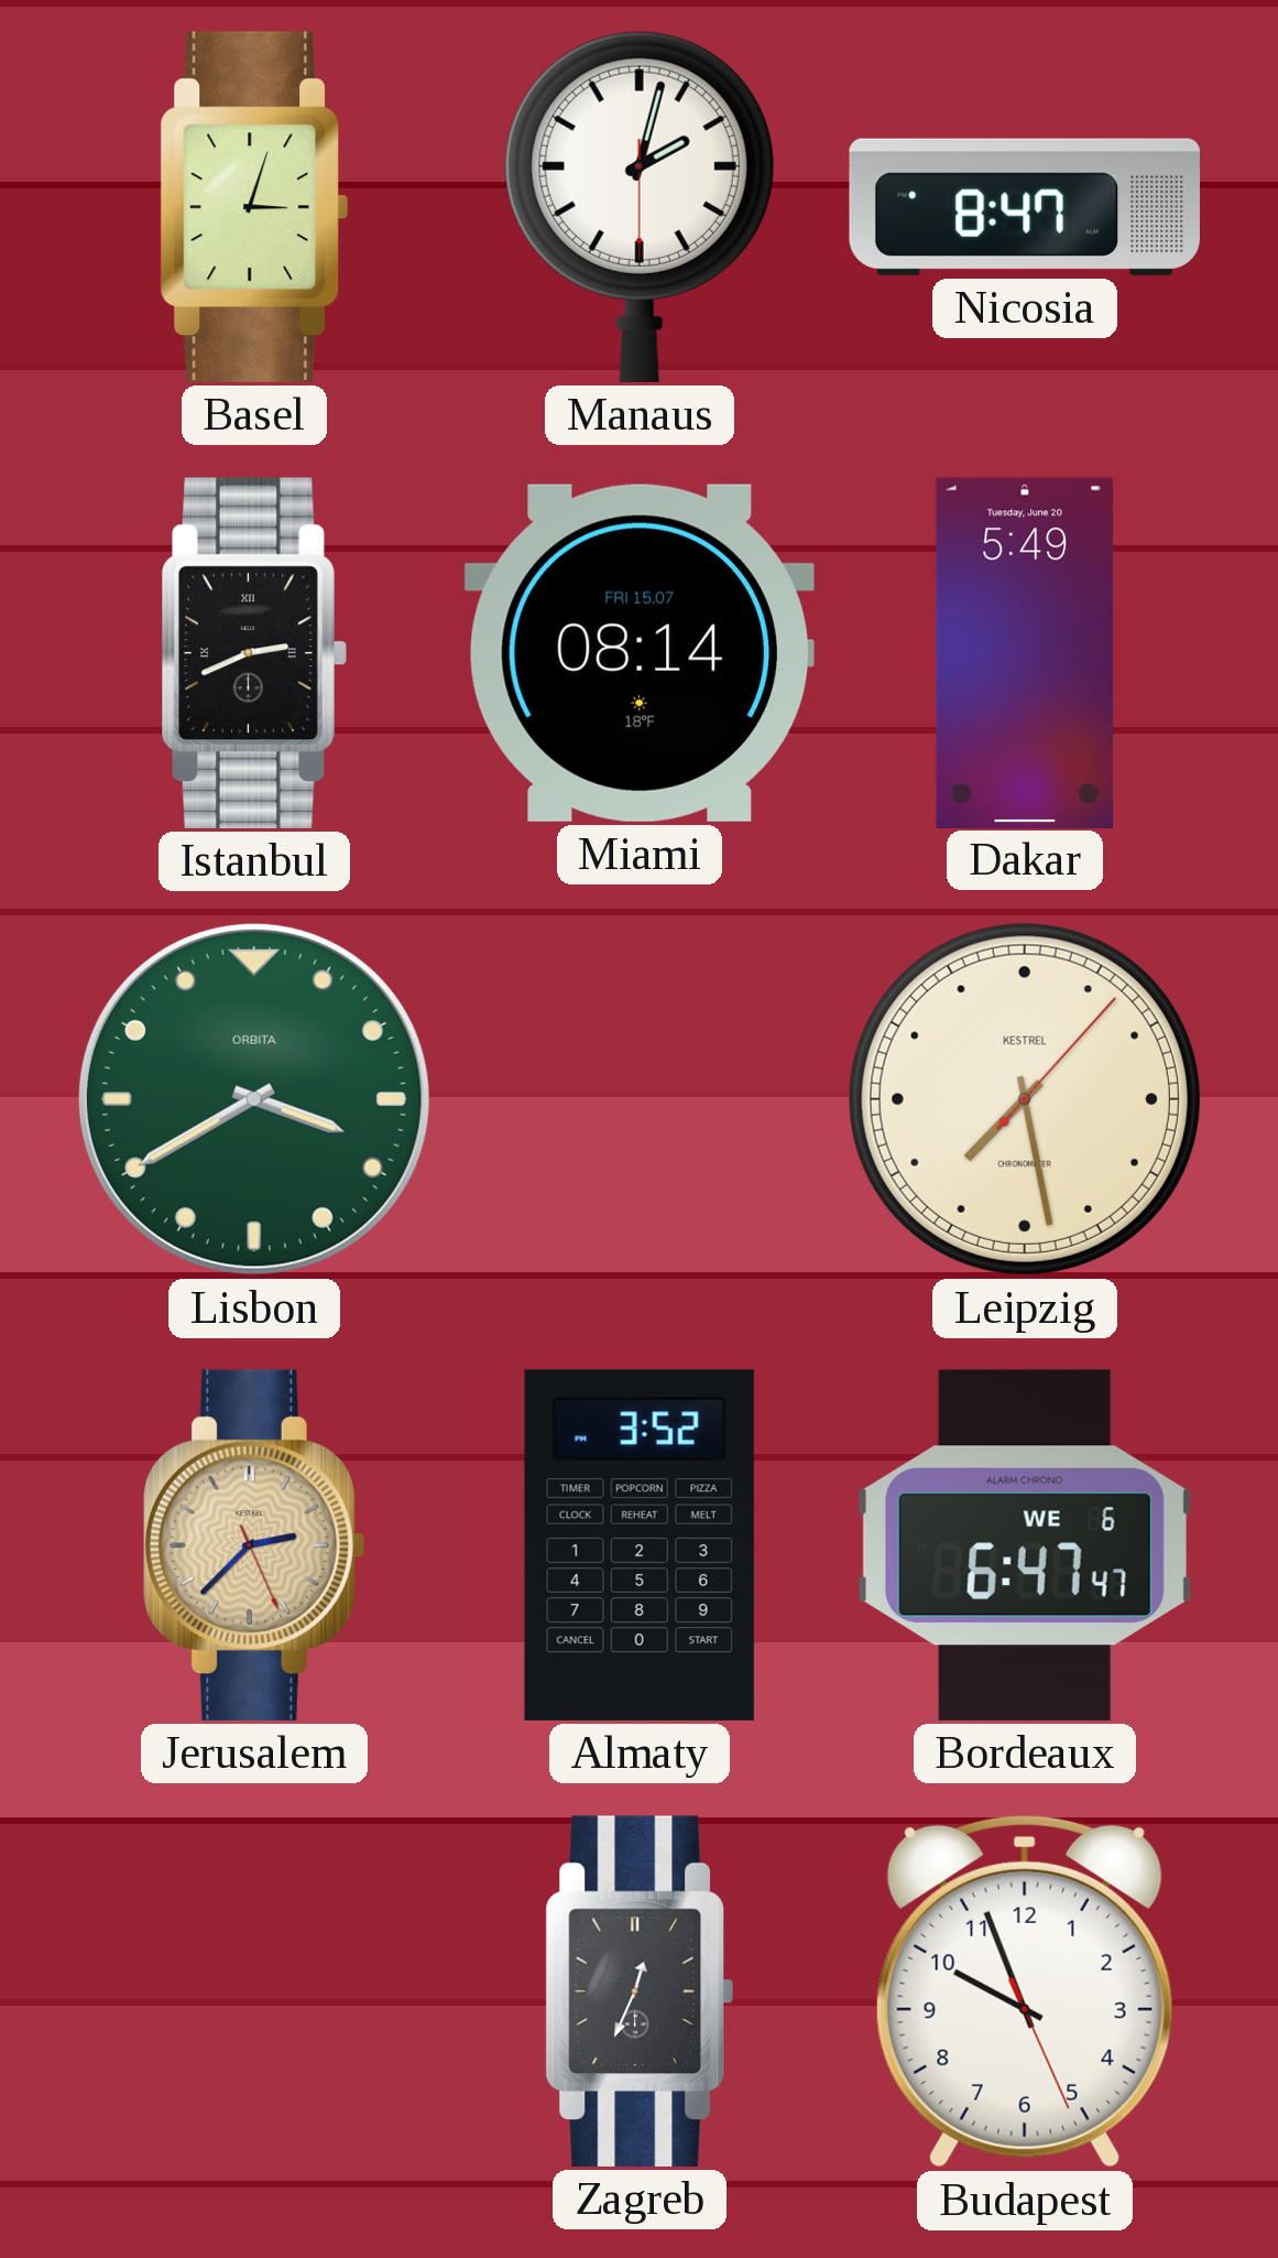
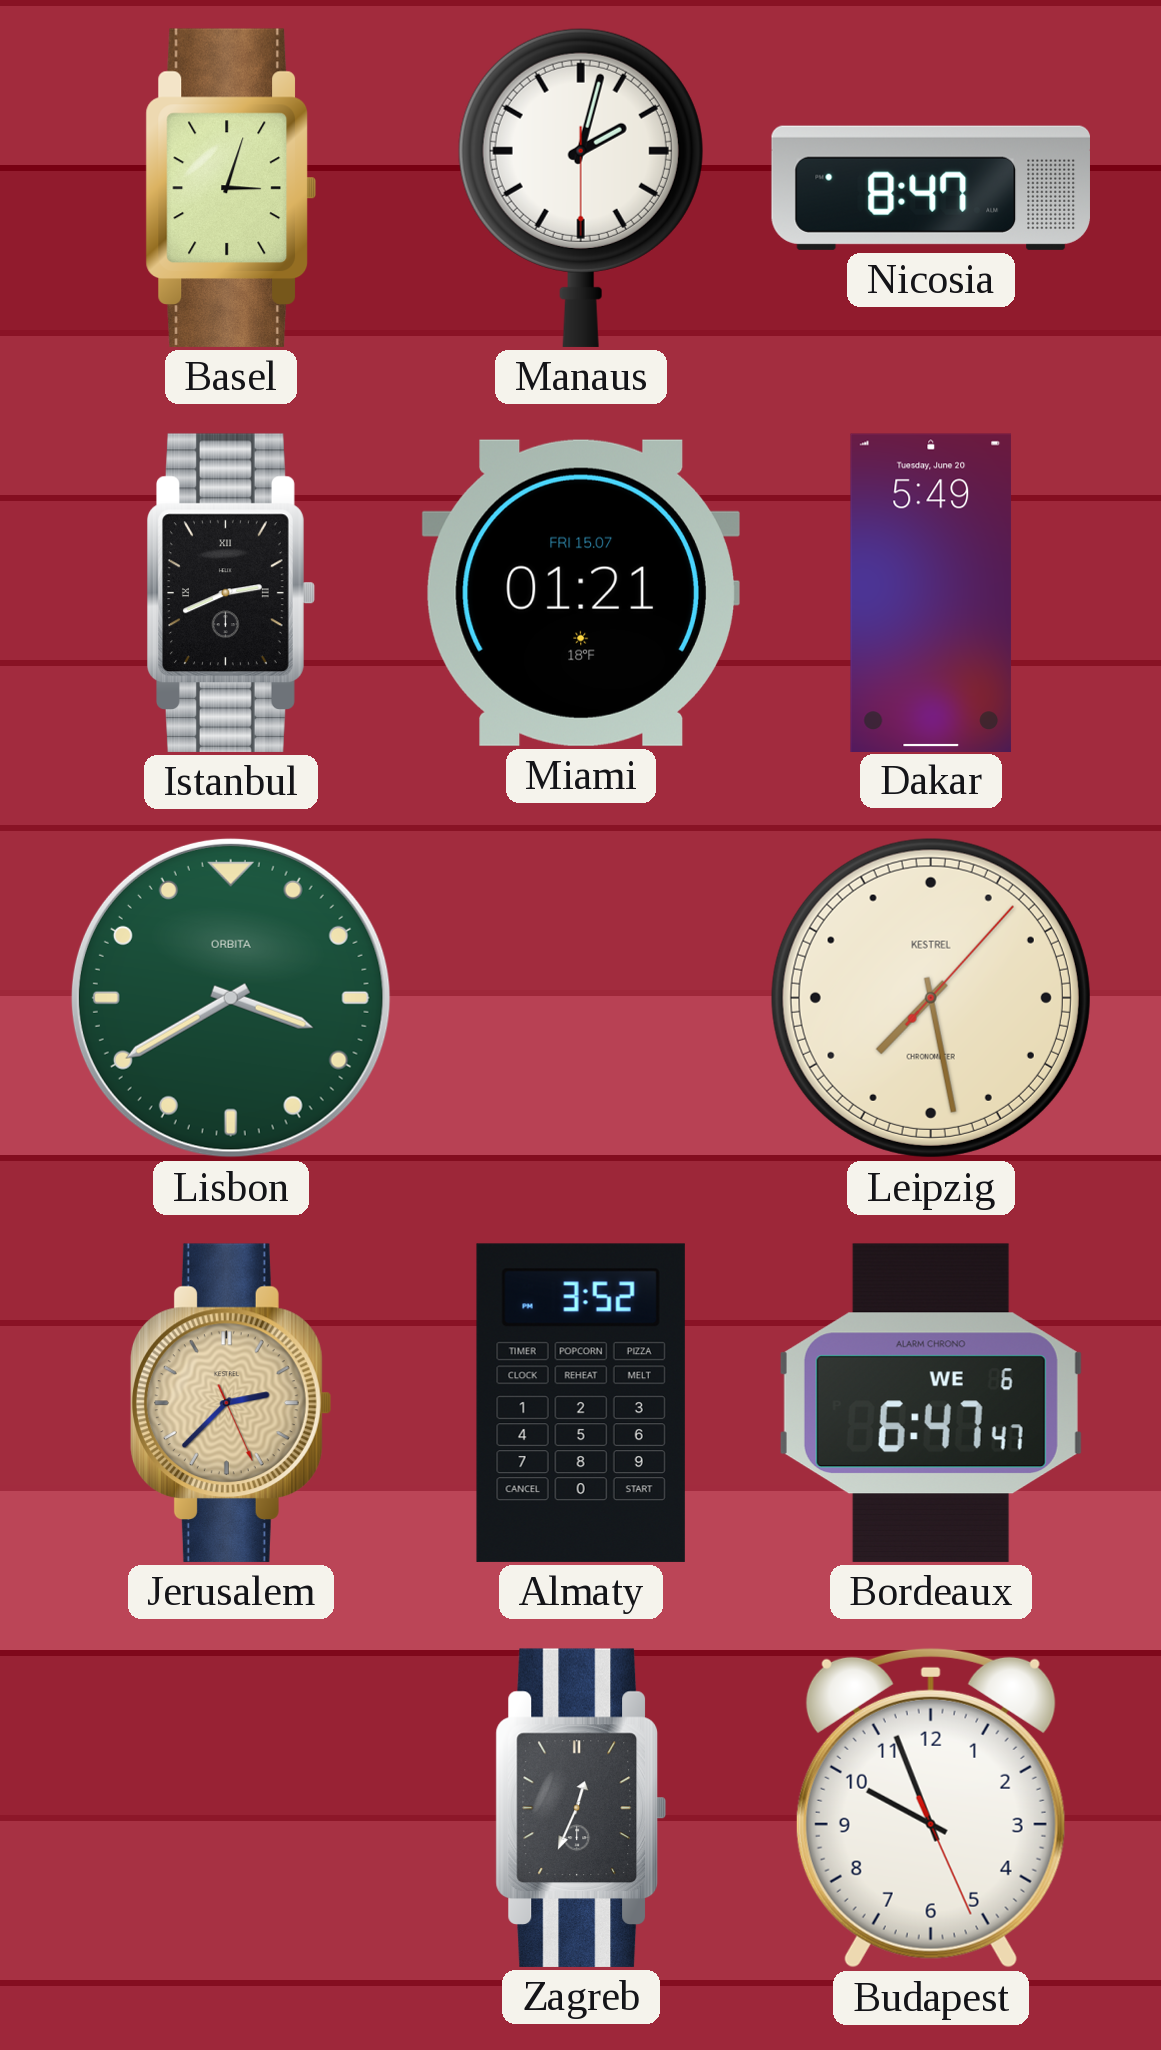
Miami: 08:14 -> 01:21 (581, 593)
